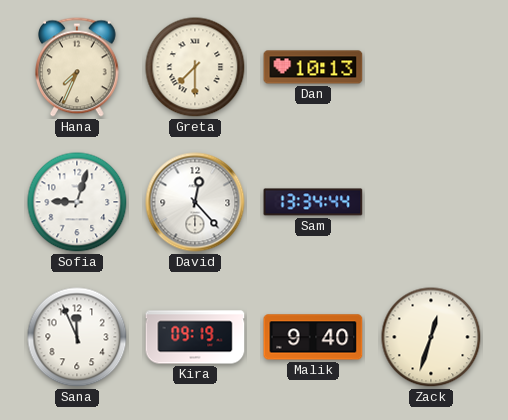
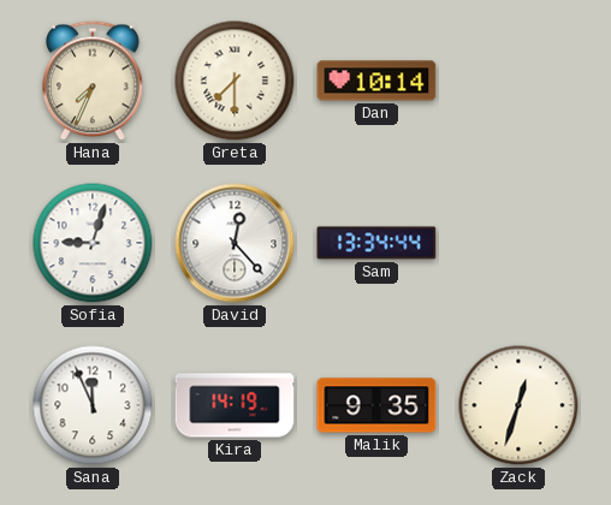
Dan: 10:13 -> 10:14 (376, 81)
Kira: 09:19 -> 14:19 (235, 405)
Malik: 9:40 -> 9:35 (376, 405)
